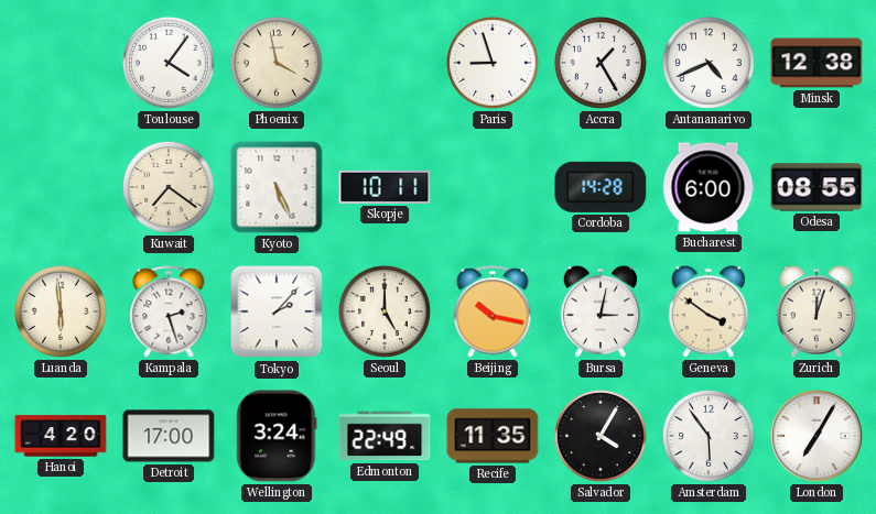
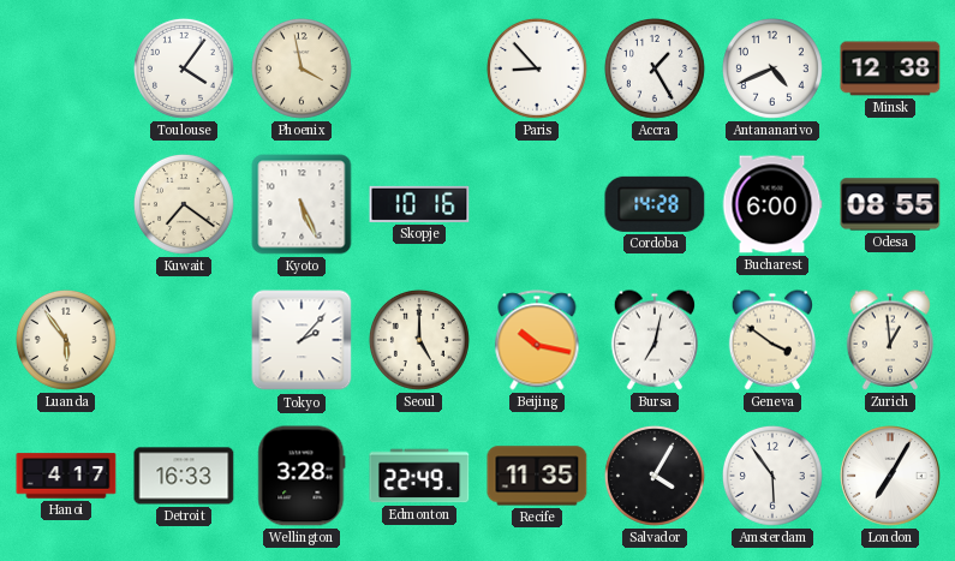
Paris: 8:57 -> 8:53 (537, 68)
Skopje: 10:11 -> 10:16 (419, 204)
Luanda: 5:59 -> 5:54 (66, 340)
Kampala: 2:27 -> none (169, 311)
Bursa: 3:02 -> 7:02 (655, 340)
Zurich: 12:03 -> 12:59 (890, 340)
Hanoi: 4:20 -> 4:17 (66, 476)
Detroit: 17:00 -> 16:33 (184, 476)
Wellington: 3:24 -> 3:28 (302, 476)
